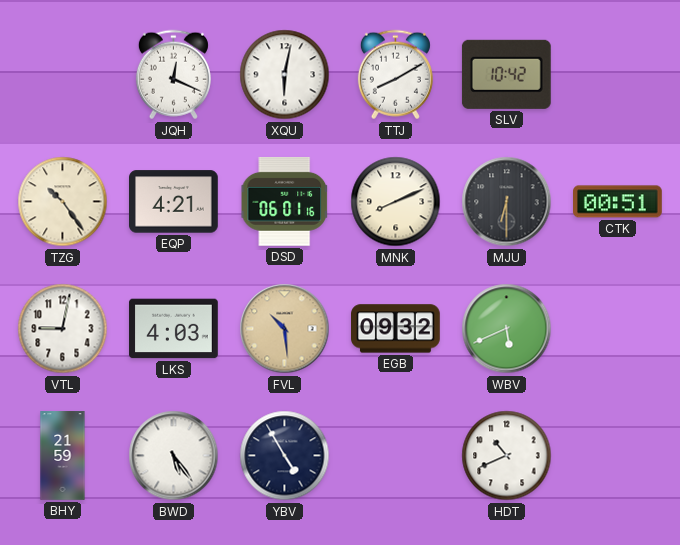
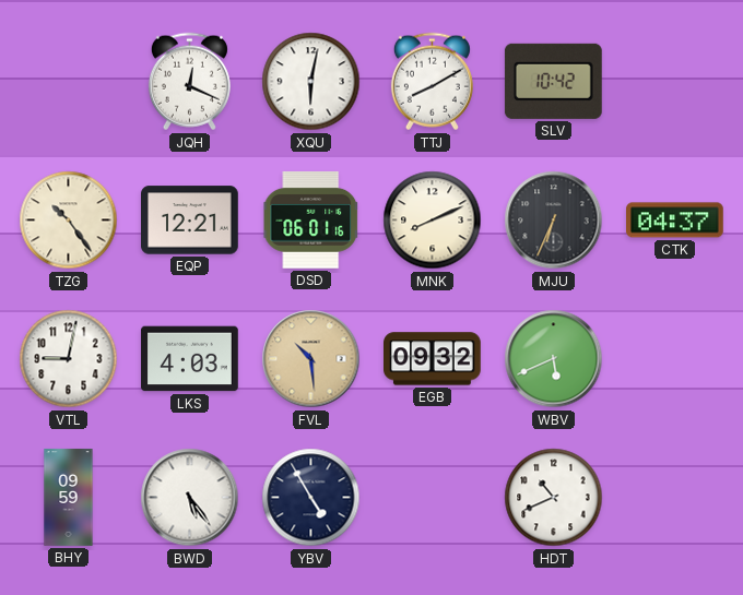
EQP: 4:21 -> 12:21 (190, 221)
MJU: 6:30 -> 6:34 (554, 221)
CTK: 00:51 -> 04:37 (675, 221)
BHY: 21:59 -> 09:59 (69, 498)
